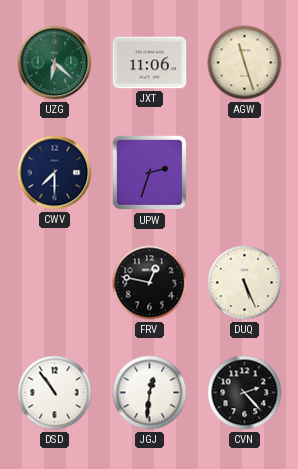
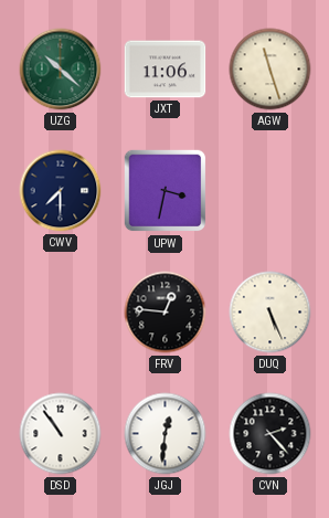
UZG: 6:22 -> 10:22 (61, 70)
UPW: 2:33 -> 3:32 (166, 191)
FRV: 12:47 -> 12:46 (166, 313)
